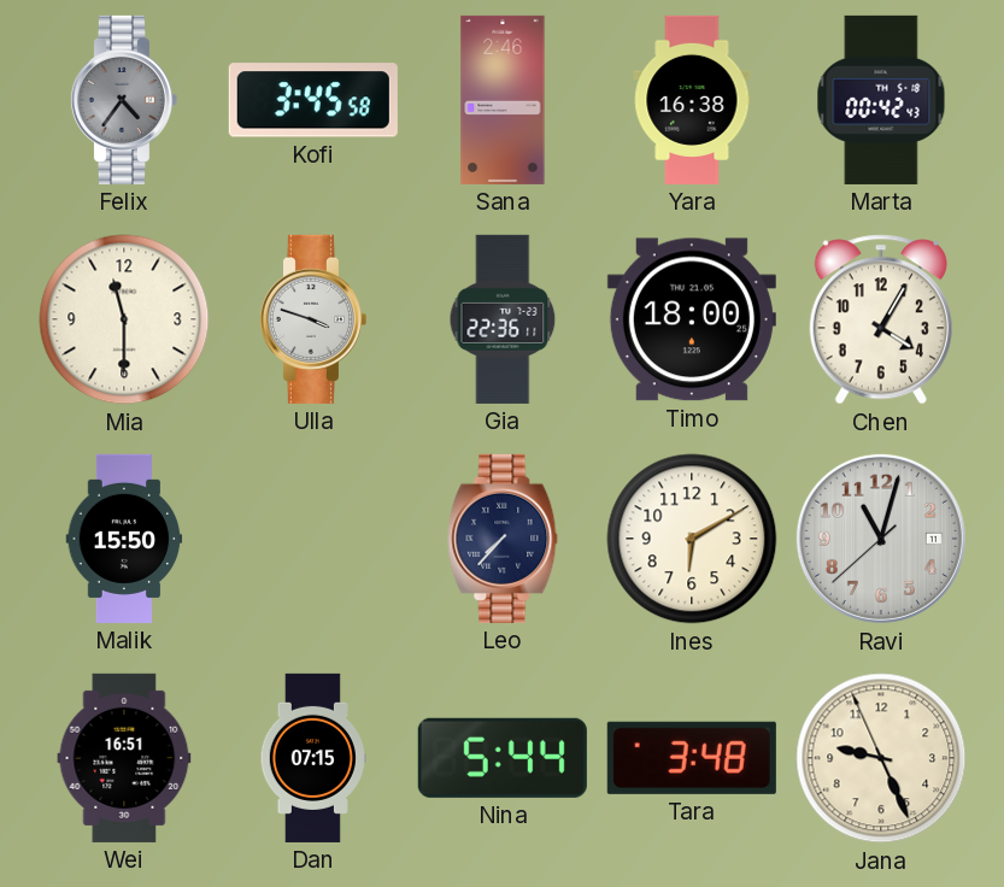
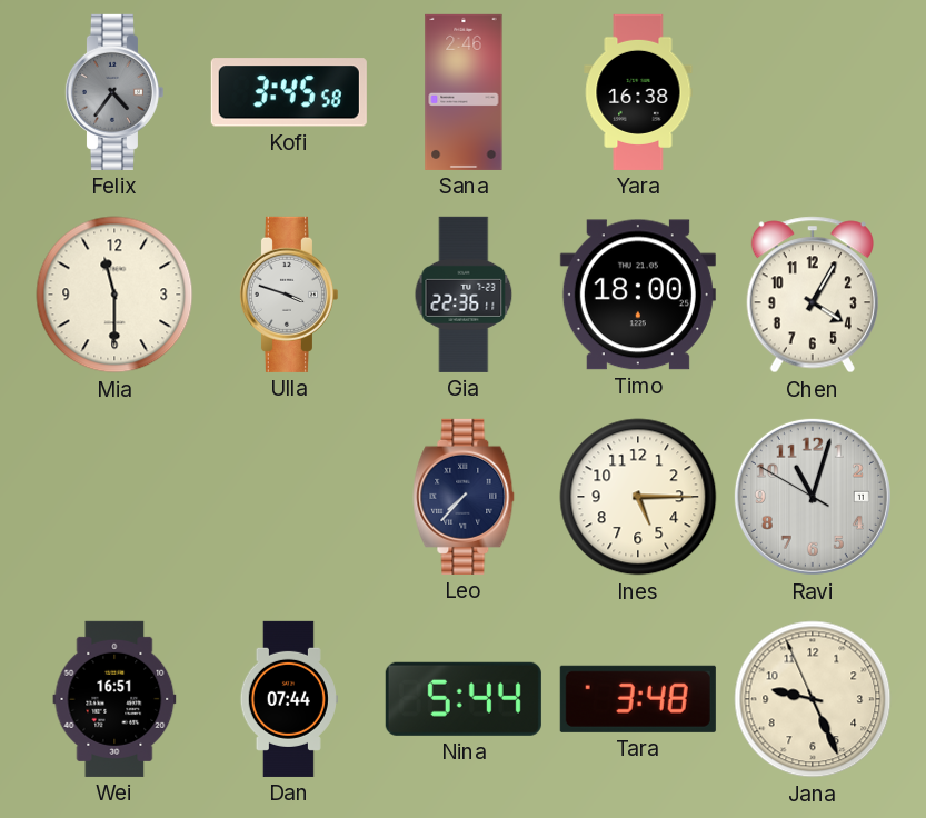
Marta: 00:42 -> none (881, 100)
Malik: 15:50 -> none (124, 539)
Ines: 6:10 -> 5:15 (638, 497)
Ravi: 11:02:38 -> 11:02:50 (813, 497)
Dan: 07:15 -> 07:44 (289, 699)
